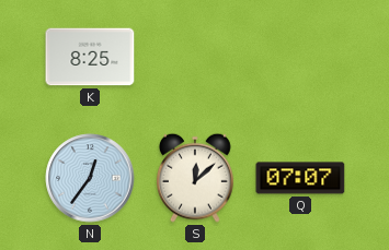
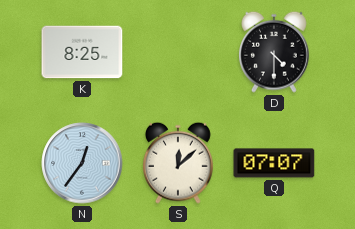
D: none -> 4:30 (275, 52)
